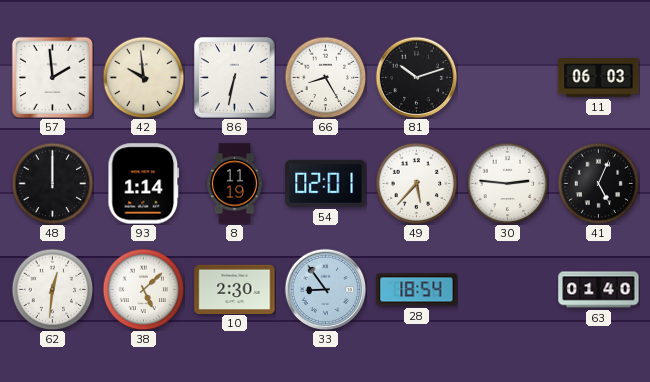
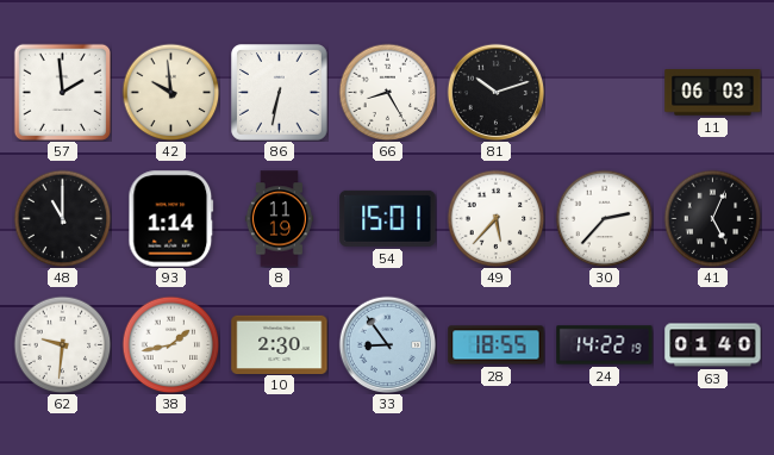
48: 12:00 -> 11:00 (62, 218)
54: 02:01 -> 15:01 (388, 218)
30: 2:46 -> 2:37 (604, 218)
62: 12:31 -> 9:31 (62, 344)
38: 5:08 -> 1:43 (170, 344)
28: 18:54 -> 18:55 (497, 345)
24: none -> 14:22 (605, 345)
